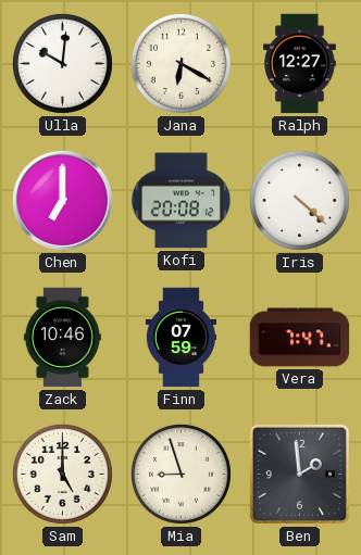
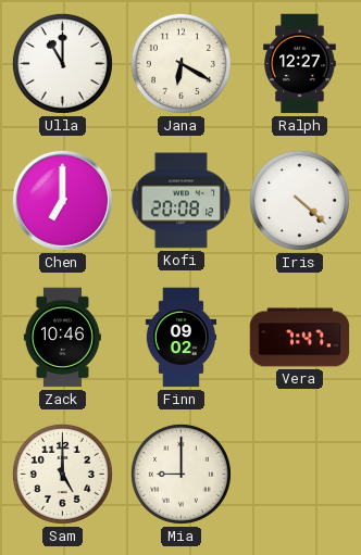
Ulla: 10:01 -> 11:00 (62, 63)
Finn: 07:59 -> 09:02 (182, 338)
Mia: 8:57 -> 9:00 (180, 474)
Ben: 1:59 -> none (299, 474)
